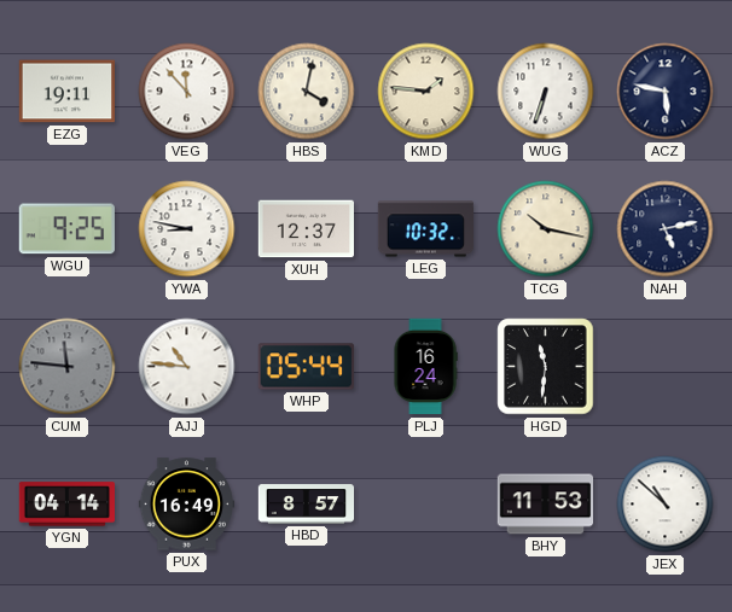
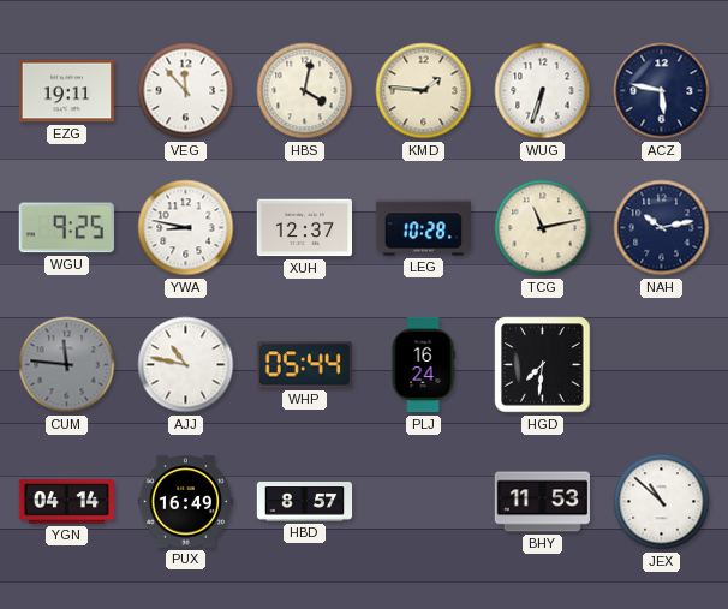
LEG: 10:32 -> 10:28 (423, 228)
TCG: 10:17 -> 11:13 (543, 228)
NAH: 5:13 -> 10:13 (662, 228)
AJJ: 10:46 -> 10:47 (186, 365)
HGD: 11:31 -> 7:31 (543, 365)
